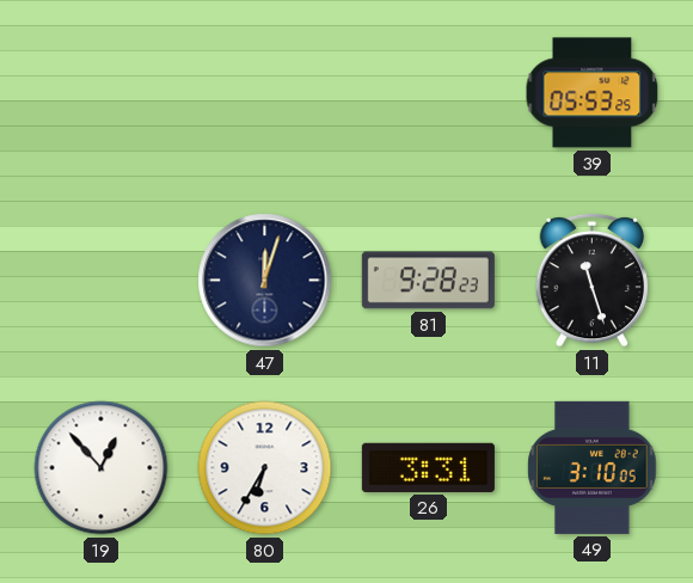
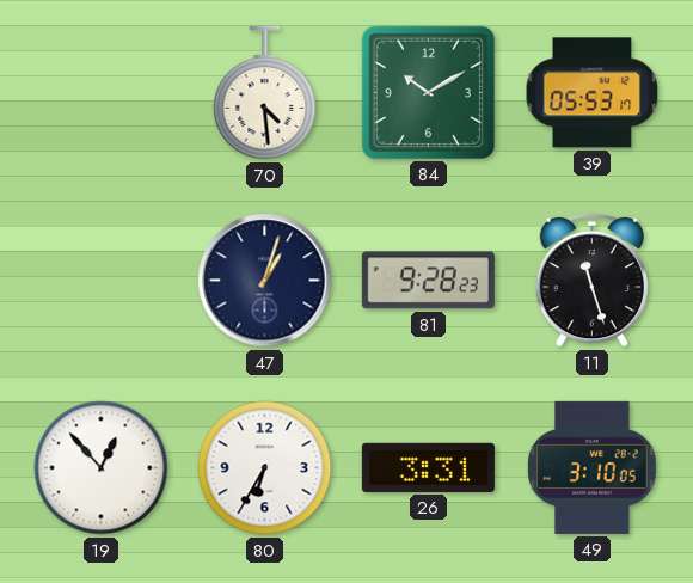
70: none -> 4:29 (265, 93)
84: none -> 10:10 (428, 92)
39: 05:53:25 -> 05:53:17 (593, 93)
47: 12:03 -> 1:03 (265, 281)
